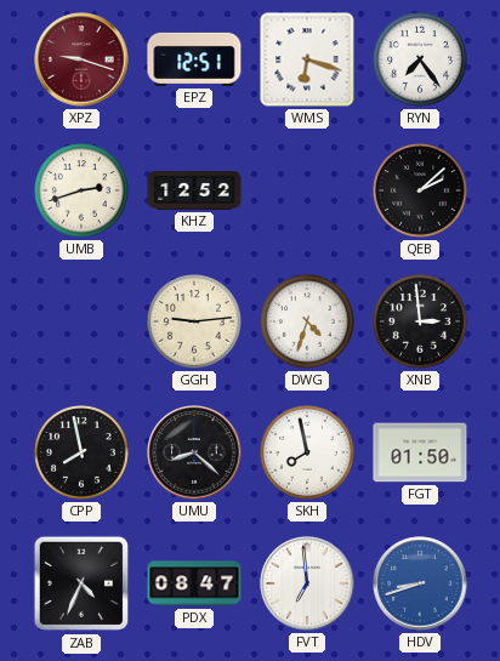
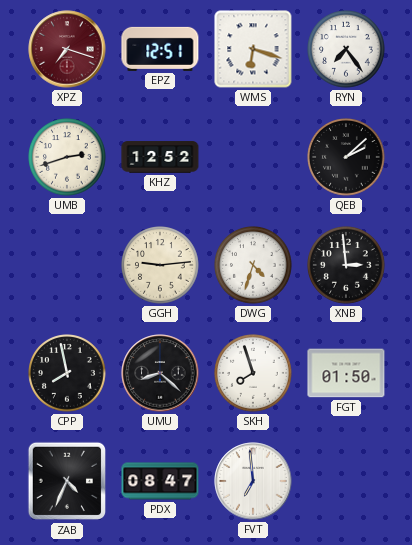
XPZ: 9:18 -> 7:18 (67, 49)
SKH: 7:58 -> 7:57 (254, 374)
HDV: 8:42 -> none (420, 583)
